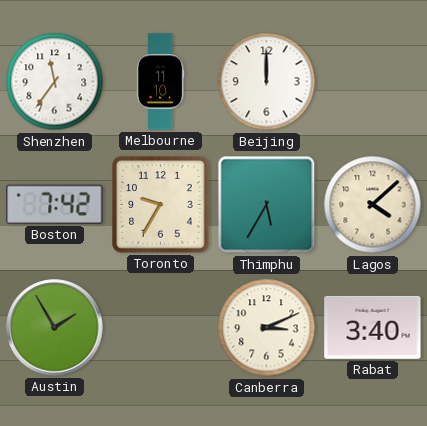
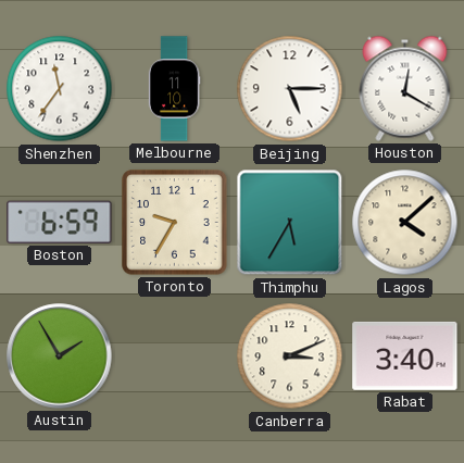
Beijing: 12:00 -> 5:15 (290, 89)
Houston: none -> 12:20 (405, 88)
Boston: 7:42 -> 6:59 (60, 222)
